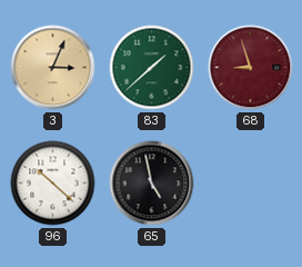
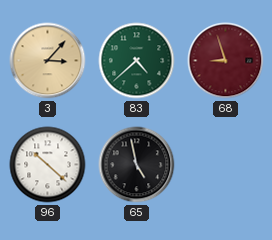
3: 3:04 -> 3:07 (48, 61)
83: 1:38 -> 4:38 (137, 61)
